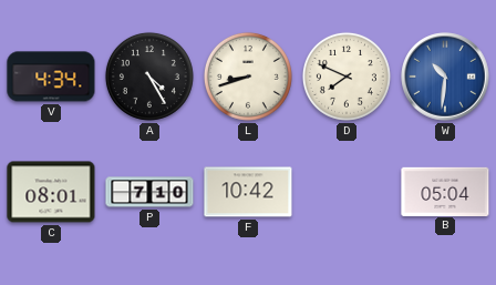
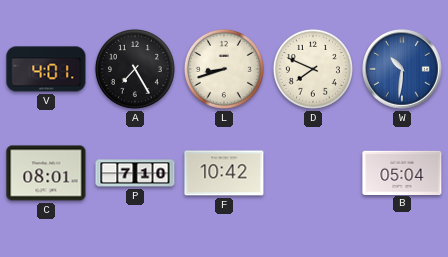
V: 4:34 -> 4:01 (46, 69)
A: 4:25 -> 7:25 (135, 69)
